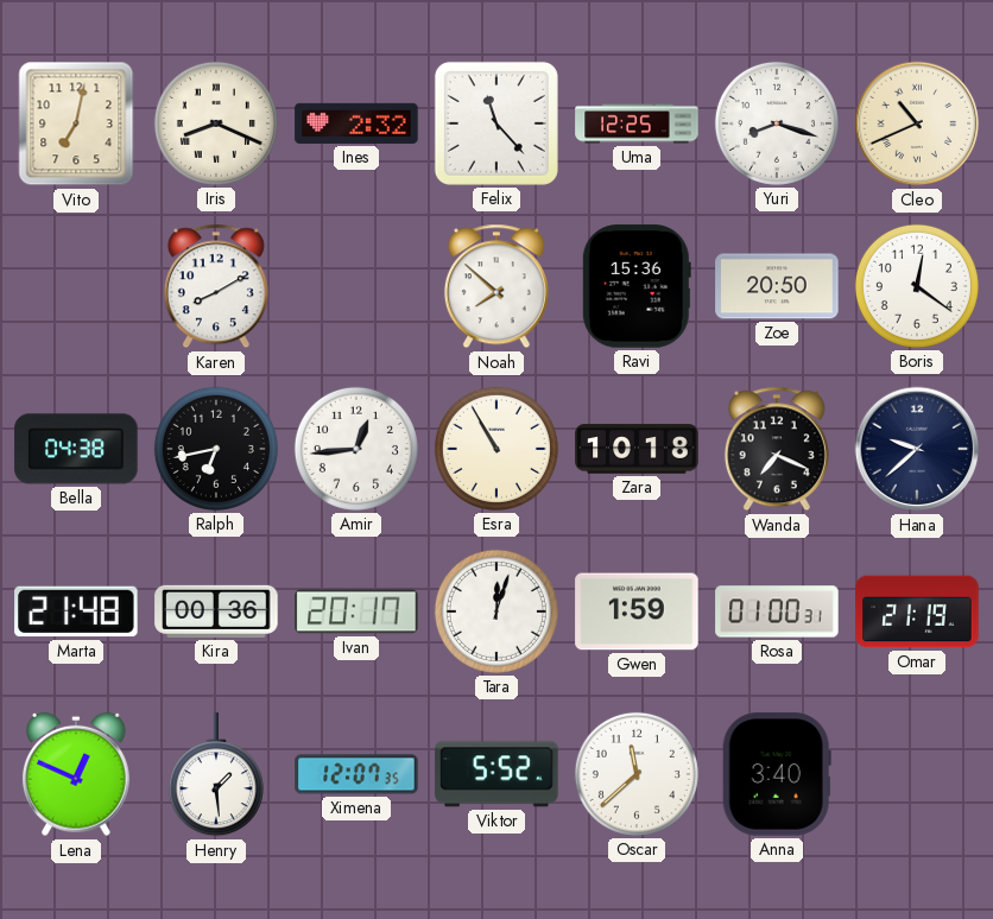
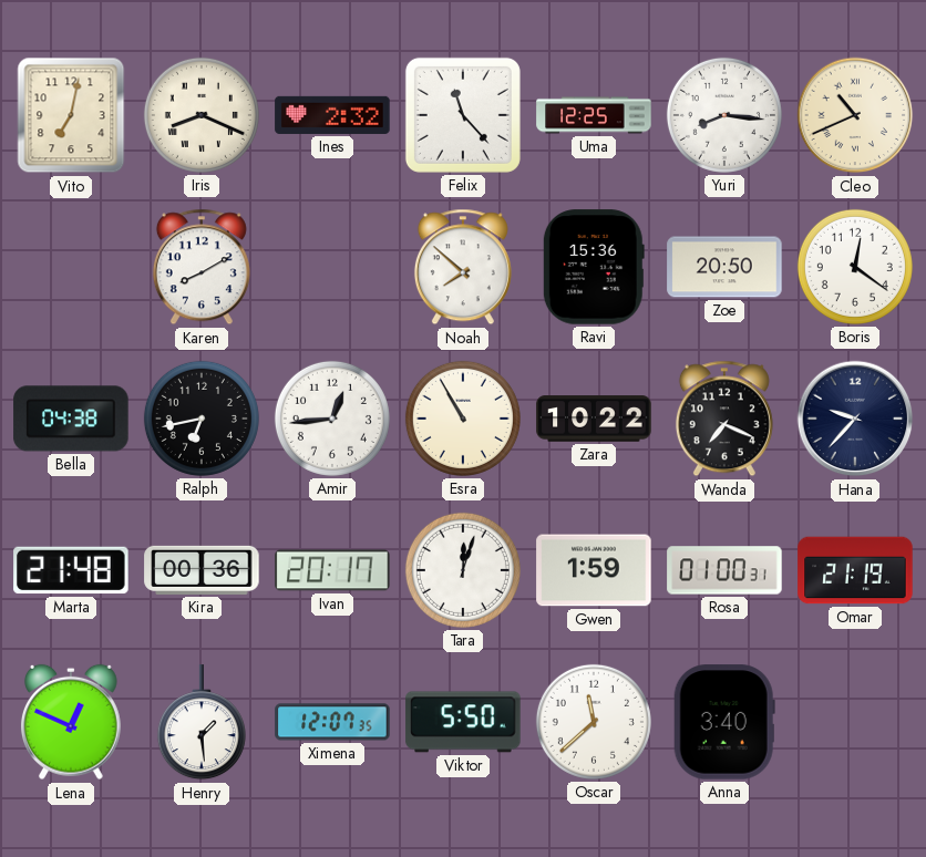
Yuri: 8:18 -> 8:16 (724, 115)
Zara: 10:18 -> 10:22 (594, 419)
Hana: 9:38 -> 9:37 (855, 419)
Viktor: 5:52 -> 5:50 (463, 722)
